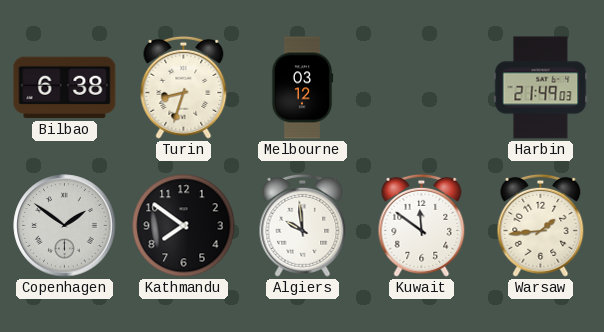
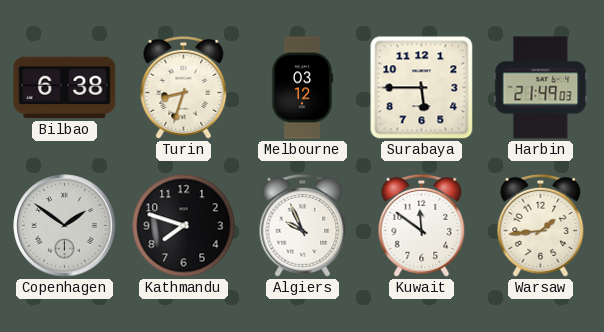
Surabaya: none -> 5:45 (422, 88)
Kathmandu: 7:51 -> 7:48 (184, 226)
Algiers: 9:59 -> 9:56 (303, 225)
